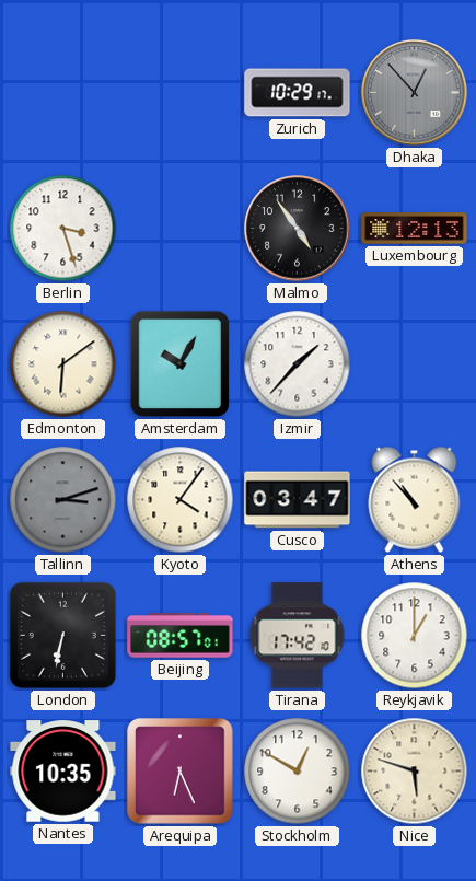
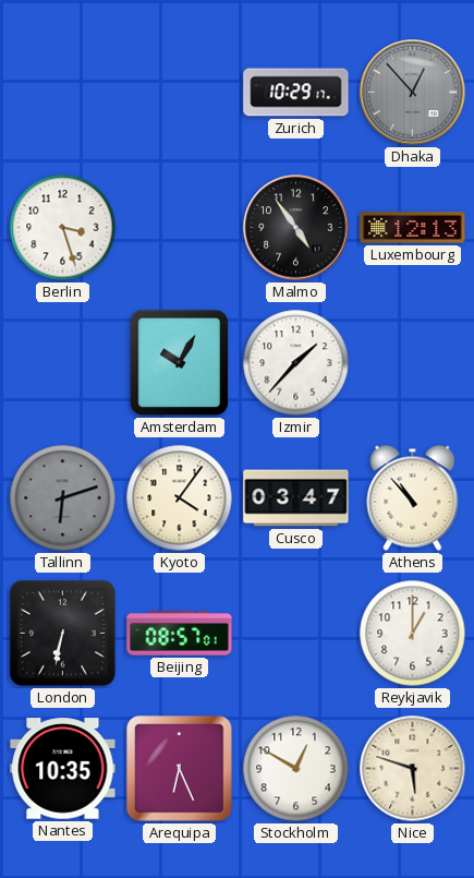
Edmonton: 6:09 -> none (63, 364)
Tallinn: 3:12 -> 6:12 (63, 498)
Tirana: 17:42 -> none (298, 636)
